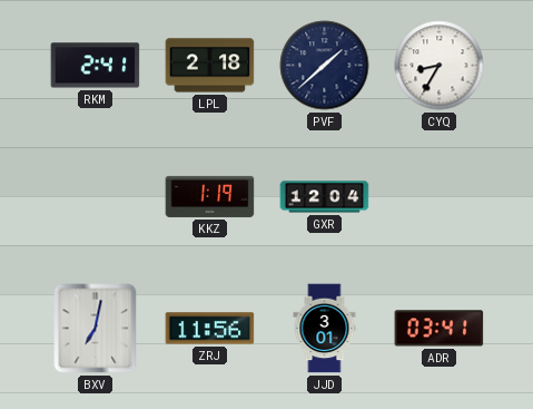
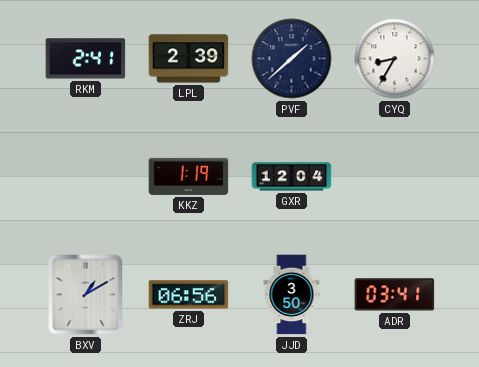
LPL: 2:18 -> 2:39 (189, 59)
BXV: 7:02 -> 1:10 (86, 295)
ZRJ: 11:56 -> 06:56 (189, 295)
JJD: 3:01 -> 3:50 (292, 295)
